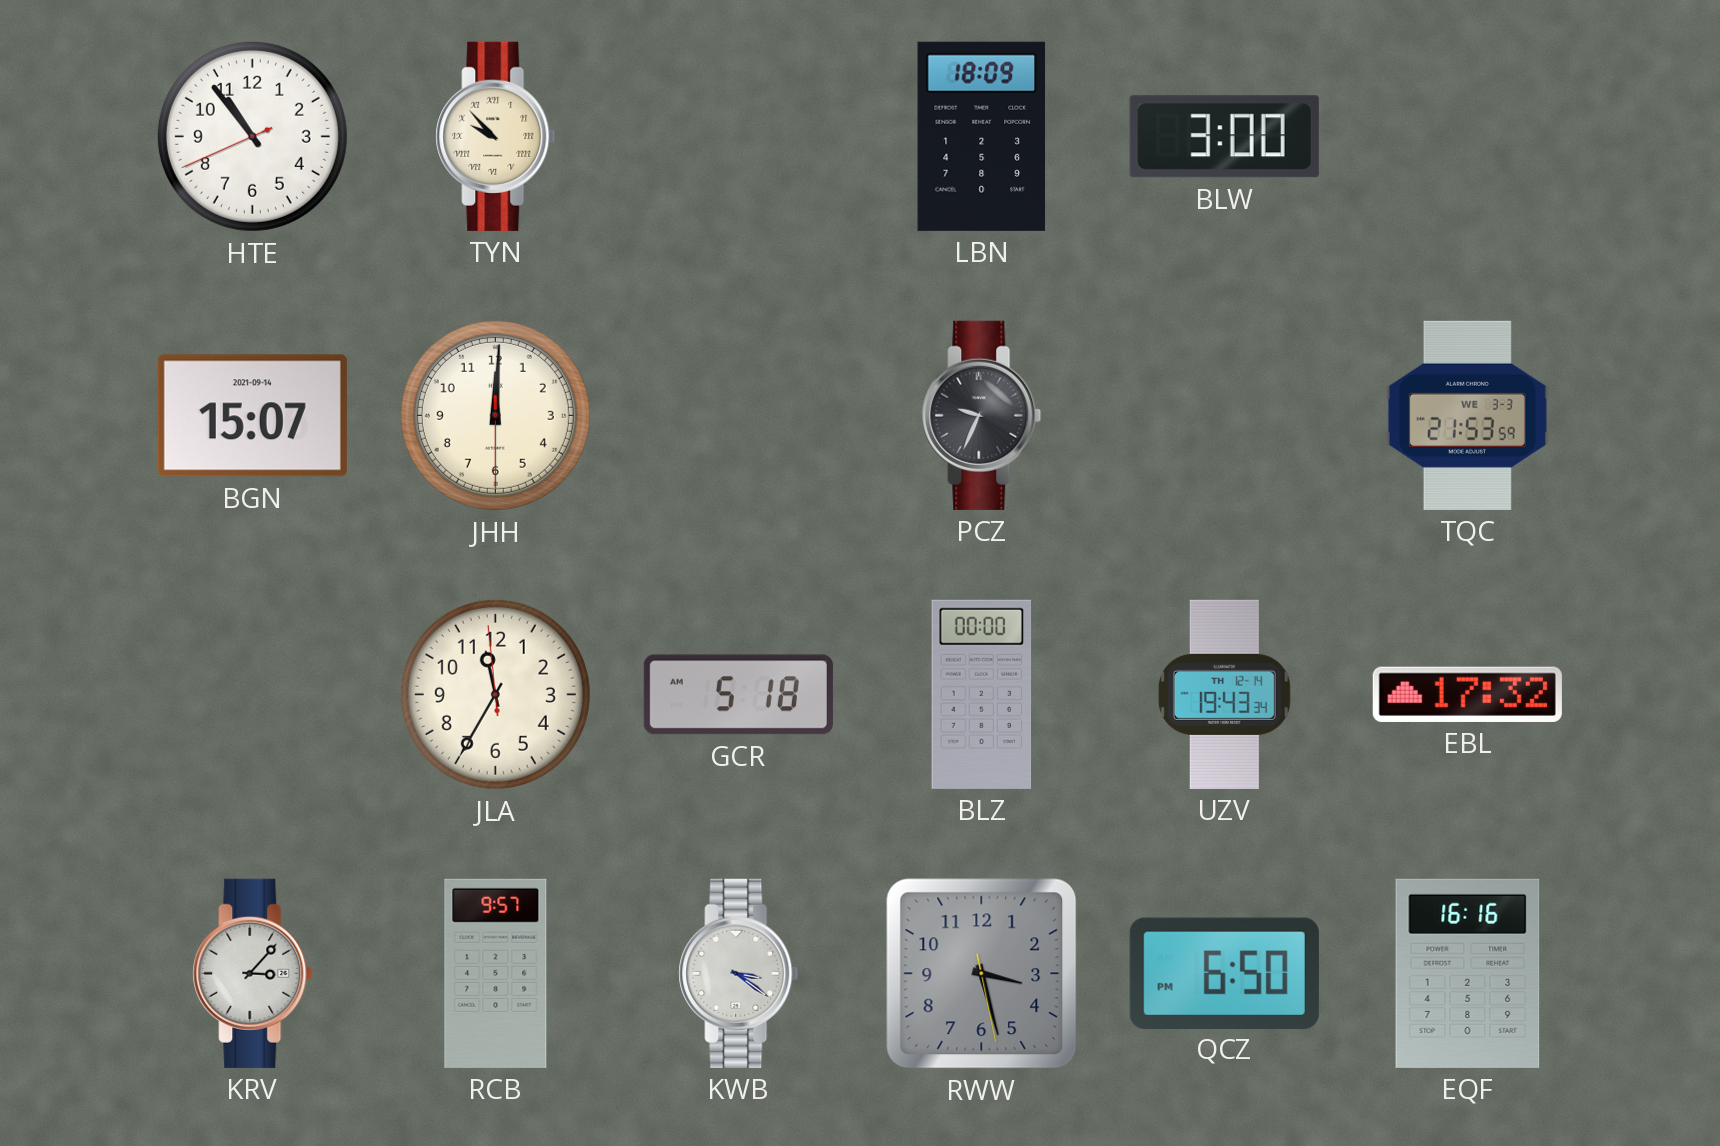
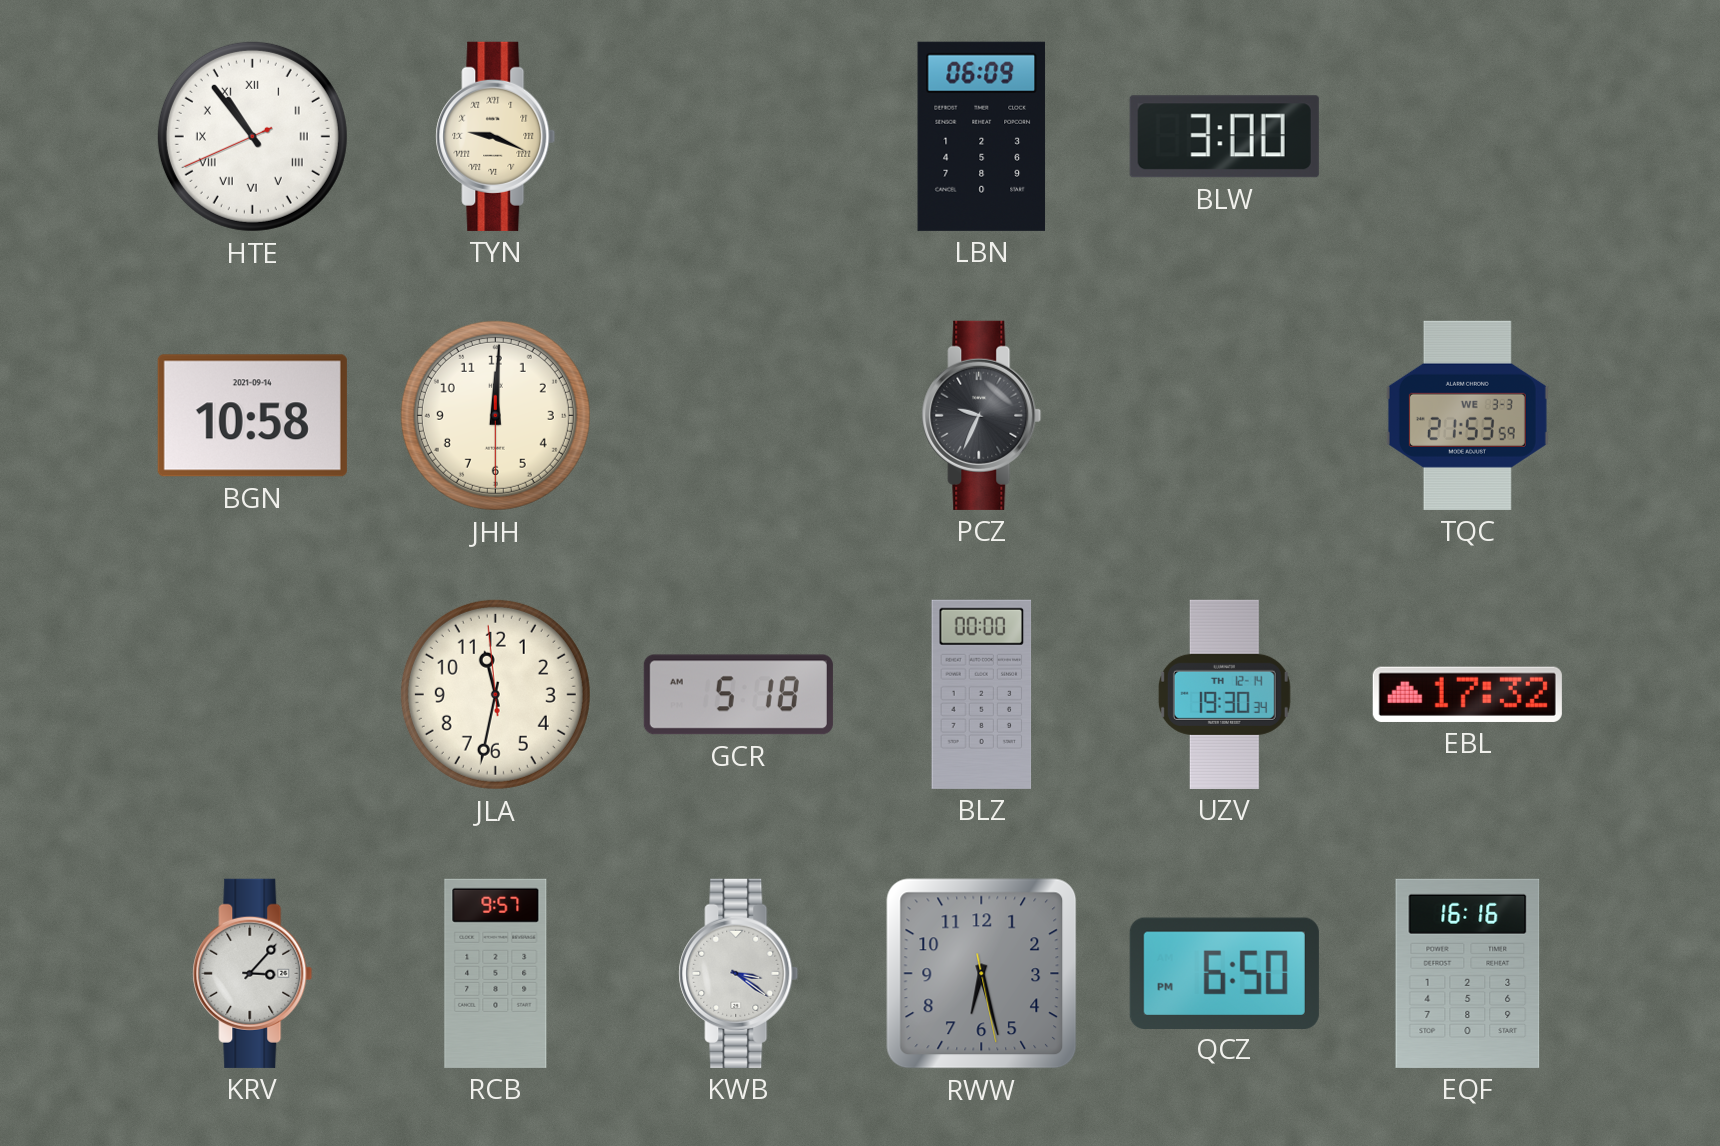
HTE numerals: Arabic -> Roman (252, 136)
TYN: 9:53 -> 9:19 (496, 136)
LBN: 18:09 -> 06:09 (981, 136)
BGN: 15:07 -> 10:58 (252, 416)
JLA: 11:34 -> 11:31 (495, 694)
UZV: 19:43 -> 19:30 (1224, 694)
RWW: 3:27 -> 6:27 (982, 974)
